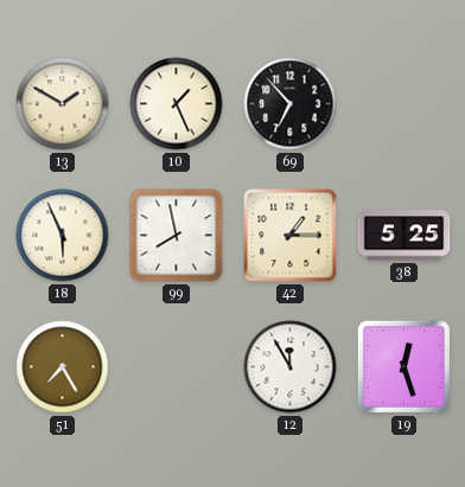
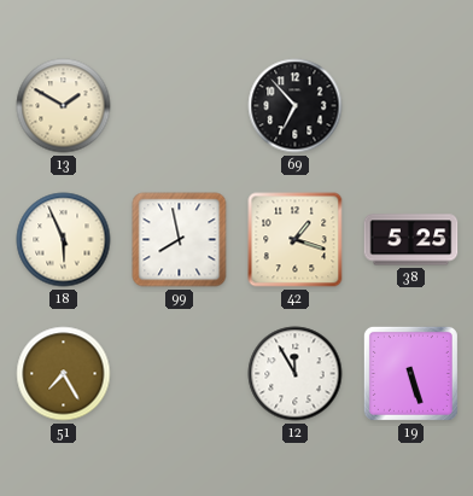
10: 1:26 -> none (177, 104)
42: 1:15 -> 1:18 (296, 240)
19: 12:27 -> 5:27 (410, 373)
